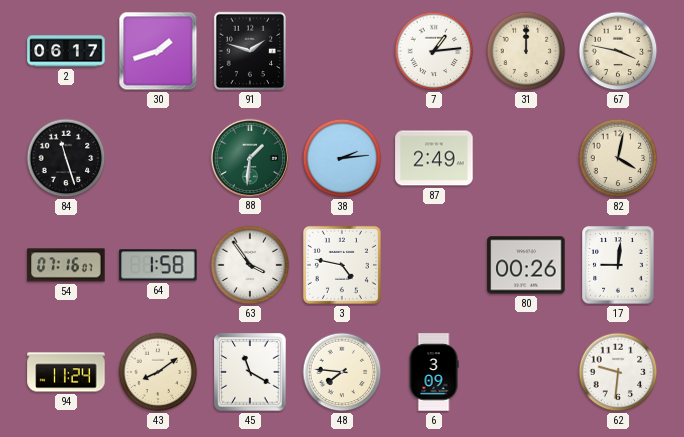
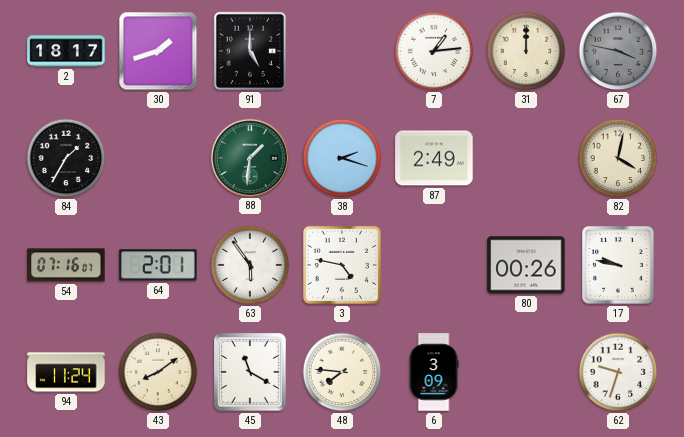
2: 06:17 -> 18:17 (66, 51)
91: 1:48 -> 5:00 (250, 51)
67 dial: cream -> grey (618, 51)
84: 11:27 -> 1:35 (66, 158)
38: 2:14 -> 2:18 (342, 158)
64: 1:58 -> 2:01 (158, 265)
63: 3:54 -> 5:54 (250, 265)
17: 9:01 -> 9:47 (618, 265)
62: 9:31 -> 9:33 (618, 372)
